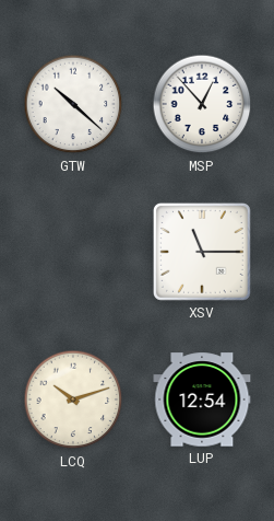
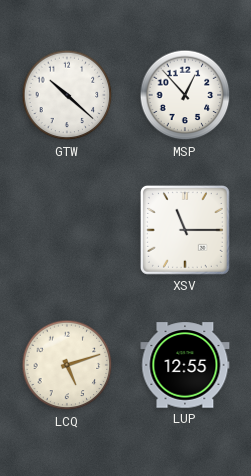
LCQ: 10:12 -> 5:12 (67, 365)
LUP: 12:54 -> 12:55 (185, 365)
